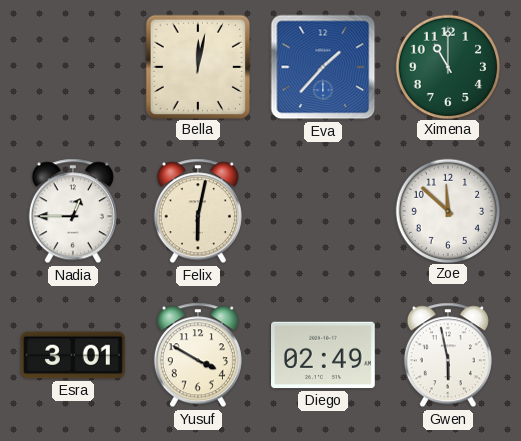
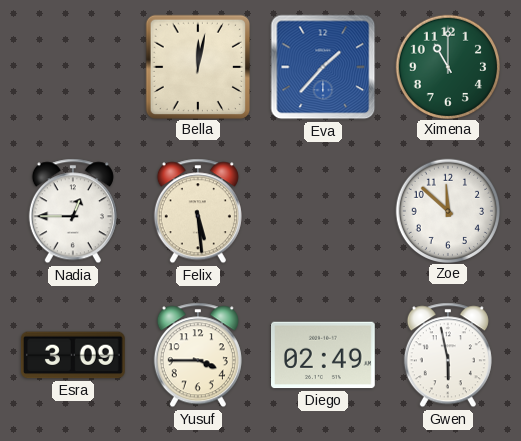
Felix: 6:02 -> 5:29 (198, 211)
Esra: 3:01 -> 3:09 (73, 355)
Yusuf: 3:50 -> 3:45 (198, 355)
